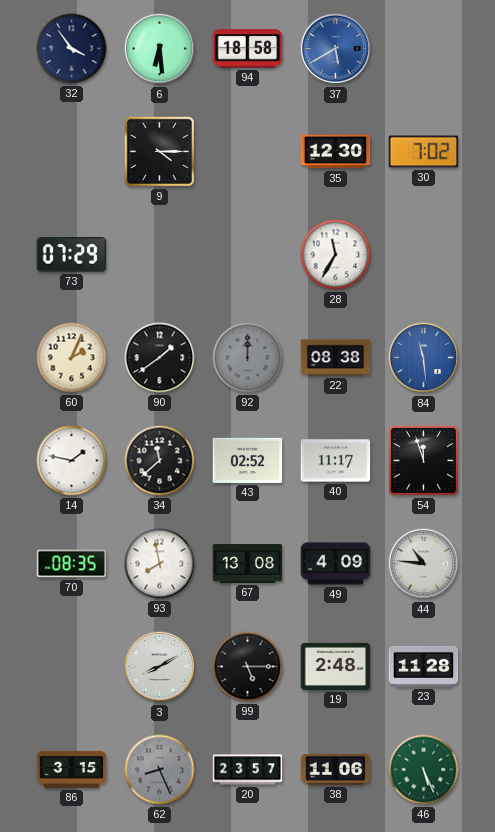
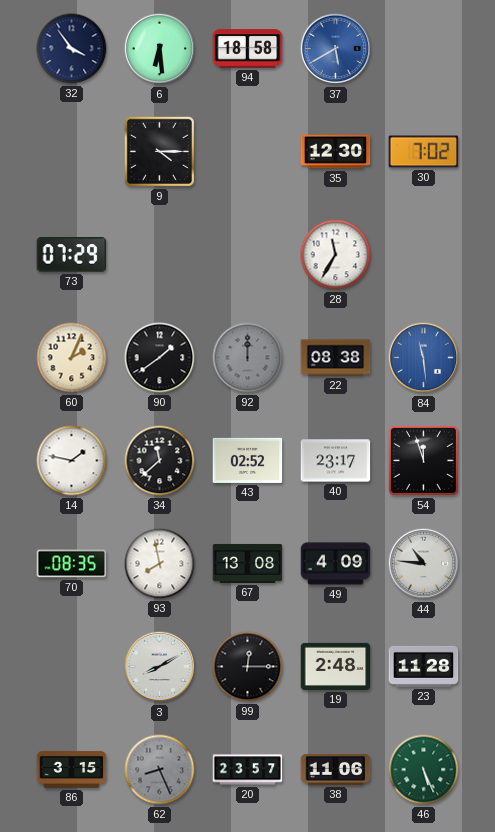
40: 11:17 -> 23:17 (336, 461)
99: 5:15 -> 12:15 (248, 667)
